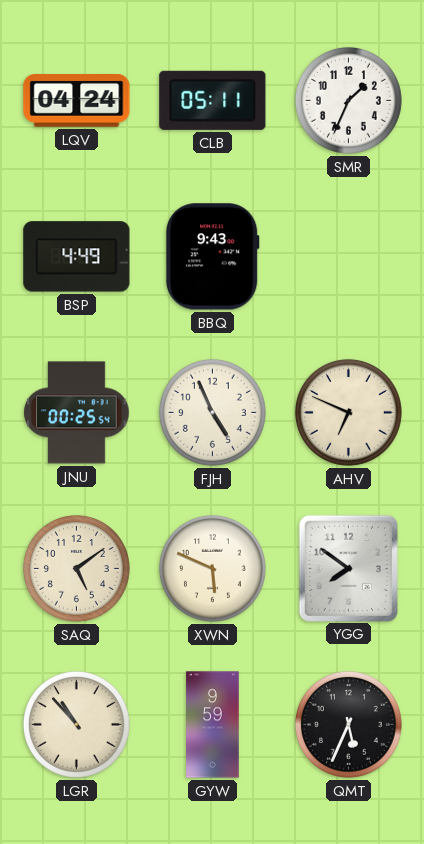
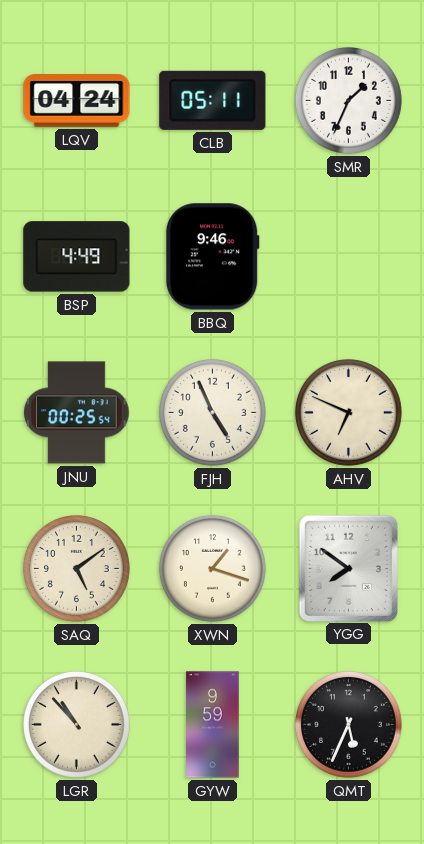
BBQ: 9:43 -> 9:46 (212, 257)
XWN: 5:49 -> 1:18 (212, 568)
